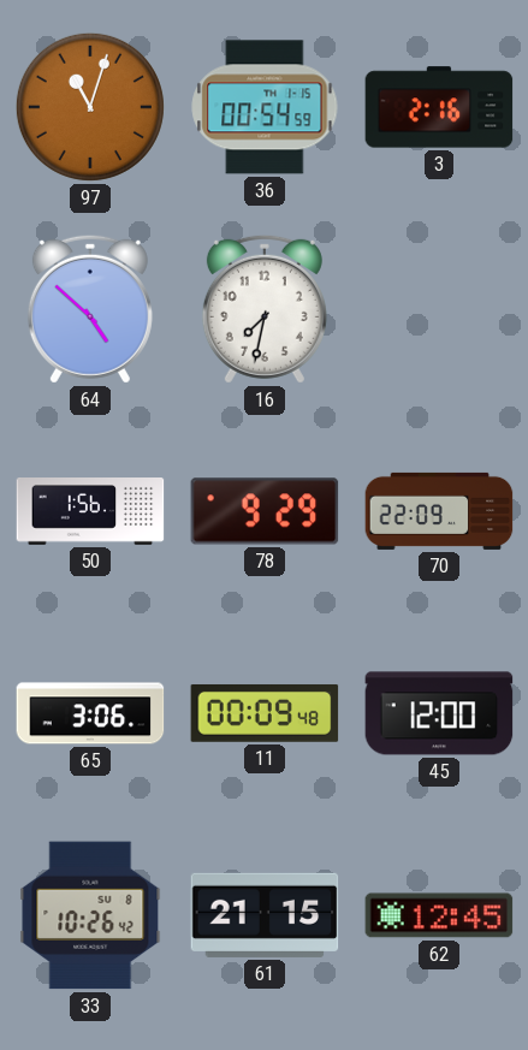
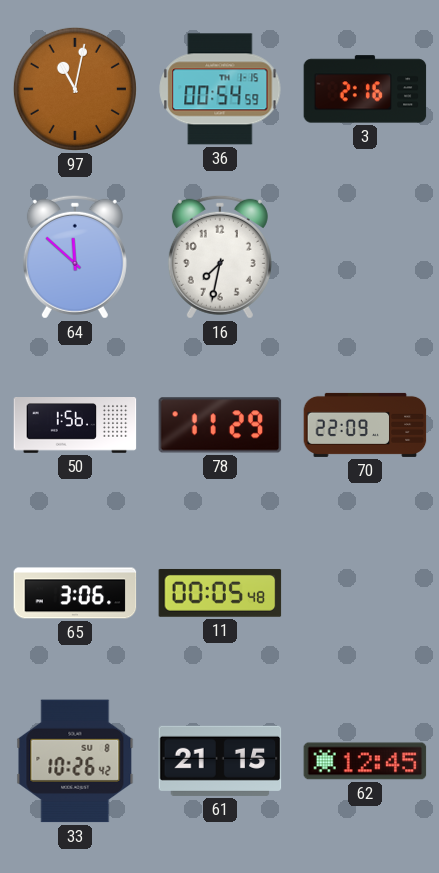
97: 11:03 -> 11:02 (75, 89)
64: 4:52 -> 11:52 (75, 257)
78: 9:29 -> 11:29 (220, 425)
11: 00:09 -> 00:05 (220, 593)
45: 12:00 -> none (439, 713)
